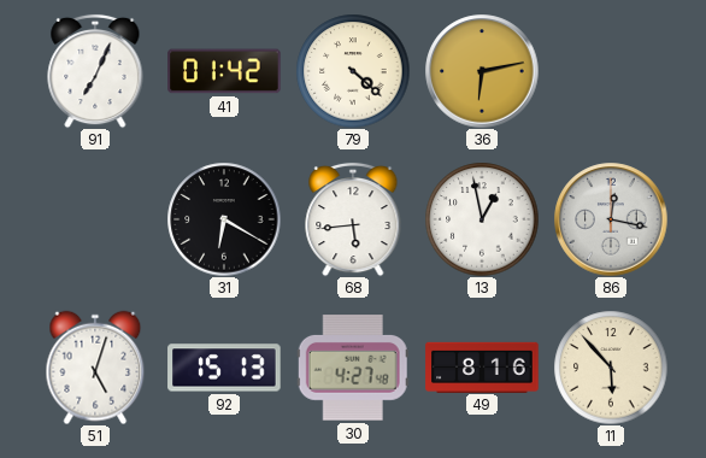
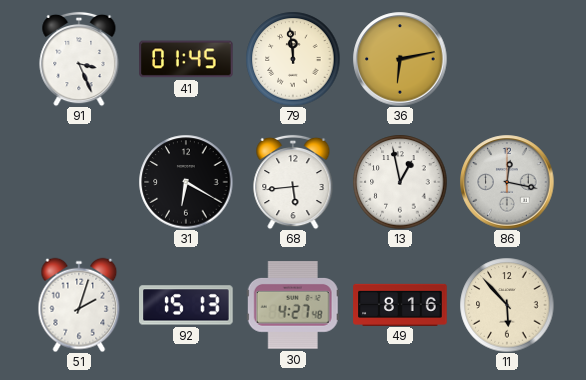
91: 7:04 -> 3:26 (79, 59)
41: 01:42 -> 01:45 (186, 59)
79: 4:22 -> 11:59 (293, 59)
51: 5:03 -> 2:03 (79, 305)
